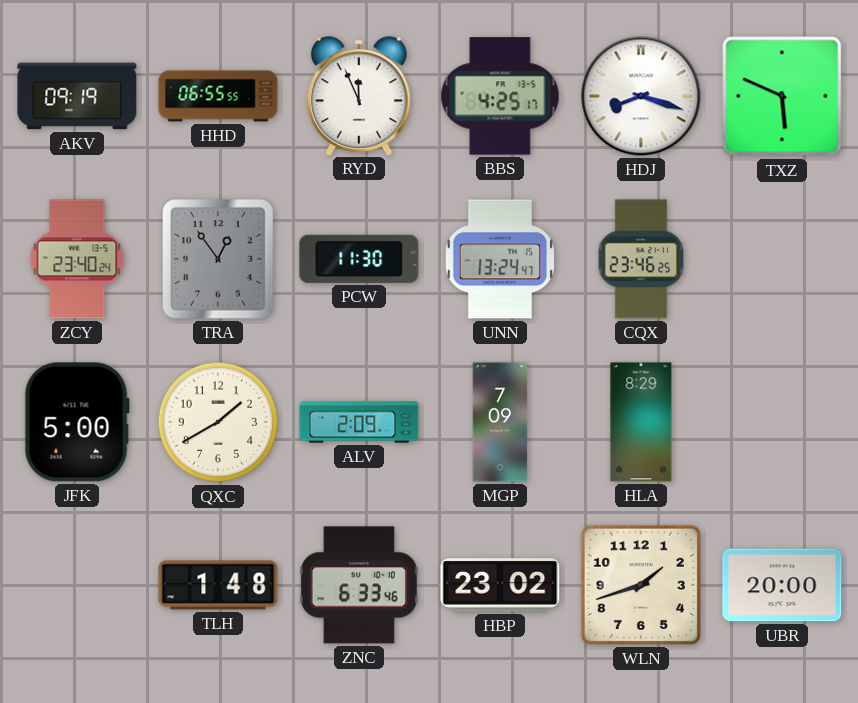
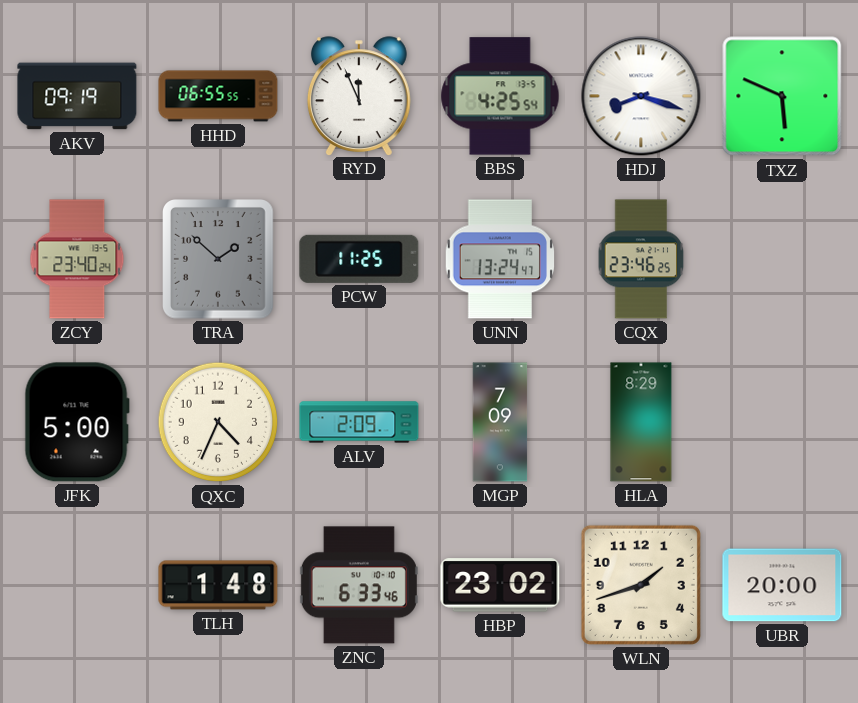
BBS: 4:25:17 -> 4:25:54 (500, 96)
TRA: 12:54 -> 1:52 (219, 260)
PCW: 11:30 -> 11:25 (359, 259)
QXC: 1:40 -> 4:34 (218, 422)
